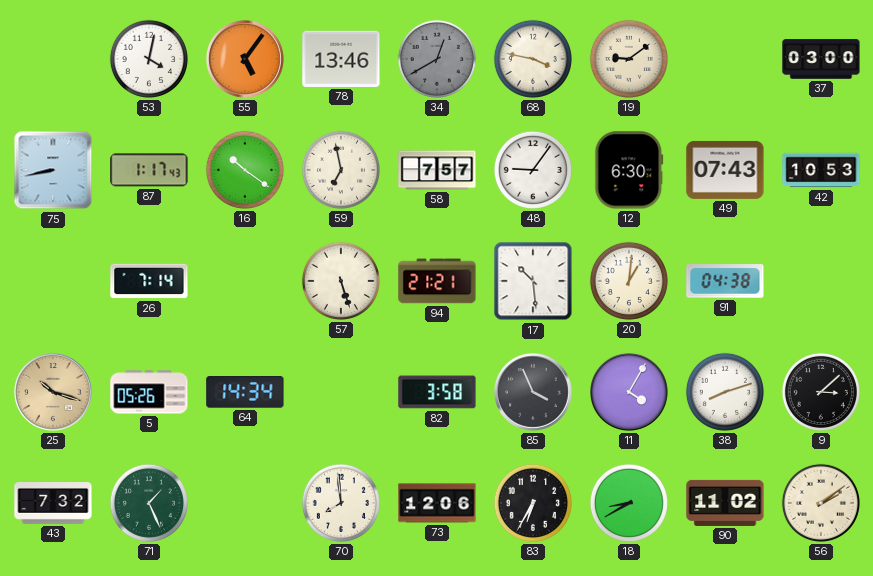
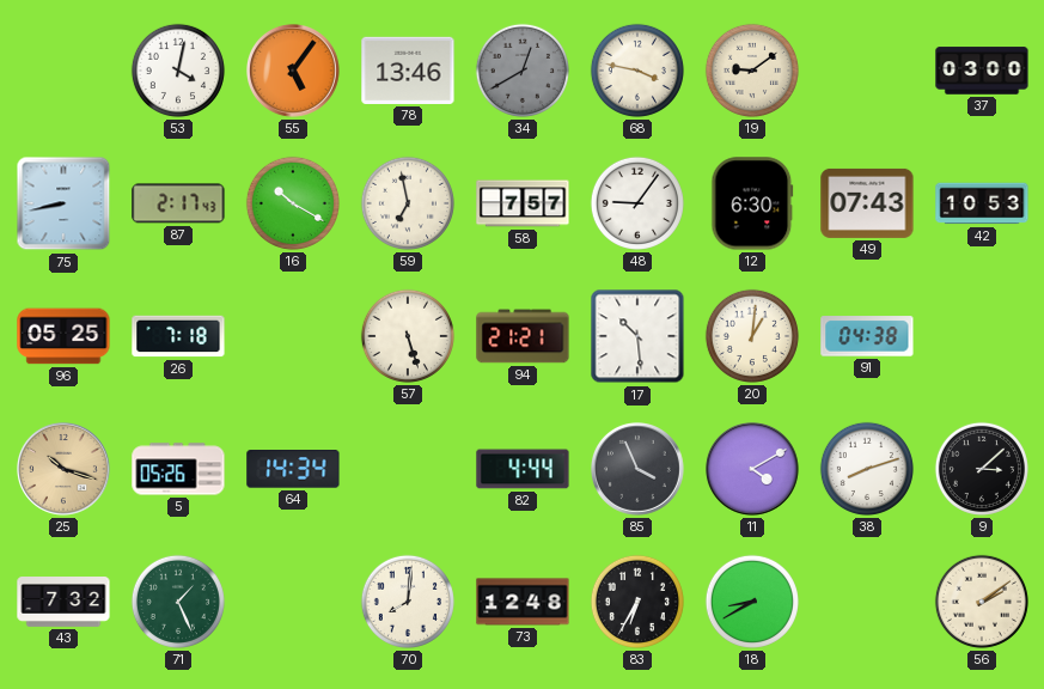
87: 1:17 -> 2:17 (178, 203)
16: 10:21 -> 10:20 (293, 203)
96: none -> 05:25 (63, 336)
26: 7:14 -> 7:18 (178, 336)
82: 3:58 -> 4:44 (523, 469)
11: 4:05 -> 4:10 (753, 470)
70: 7:59 -> 8:01 (408, 602)
73: 12:06 -> 12:48 (523, 602)
90: 11:02 -> none (725, 503)
